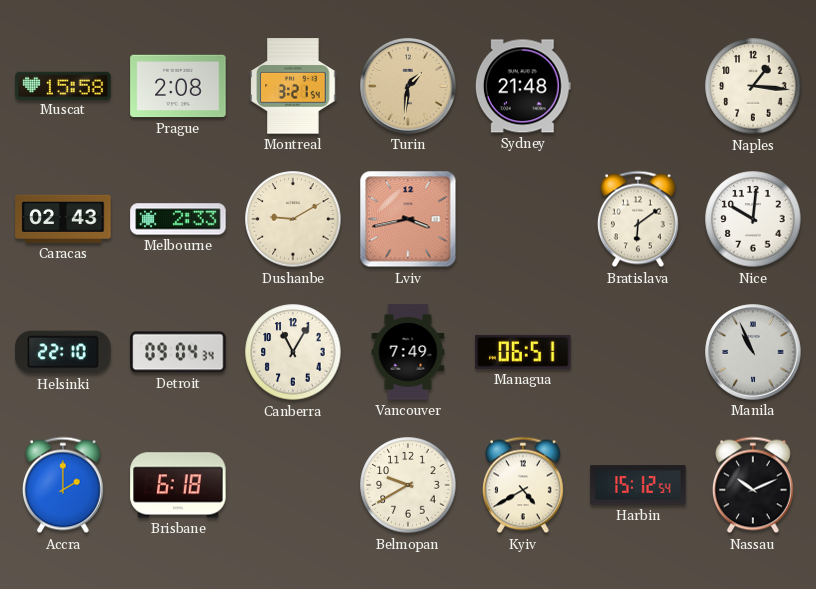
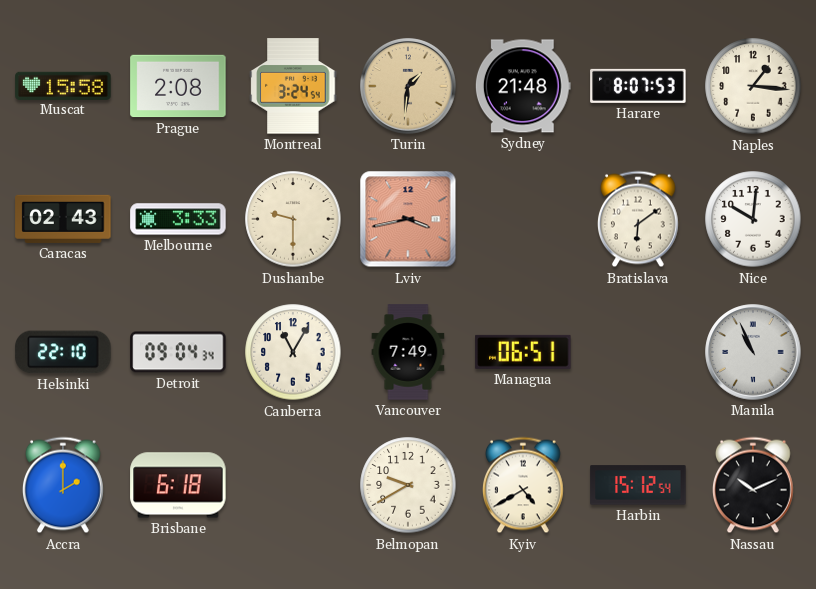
Montreal: 3:21 -> 3:24 (293, 86)
Harare: none -> 8:07 (638, 86)
Melbourne: 2:33 -> 3:33 (178, 219)
Dushanbe: 9:10 -> 9:30 (293, 219)
